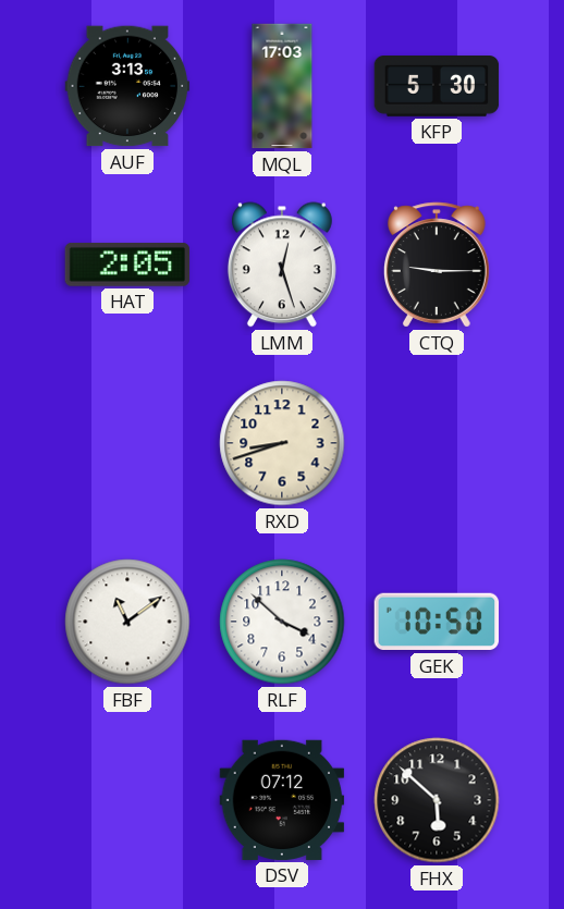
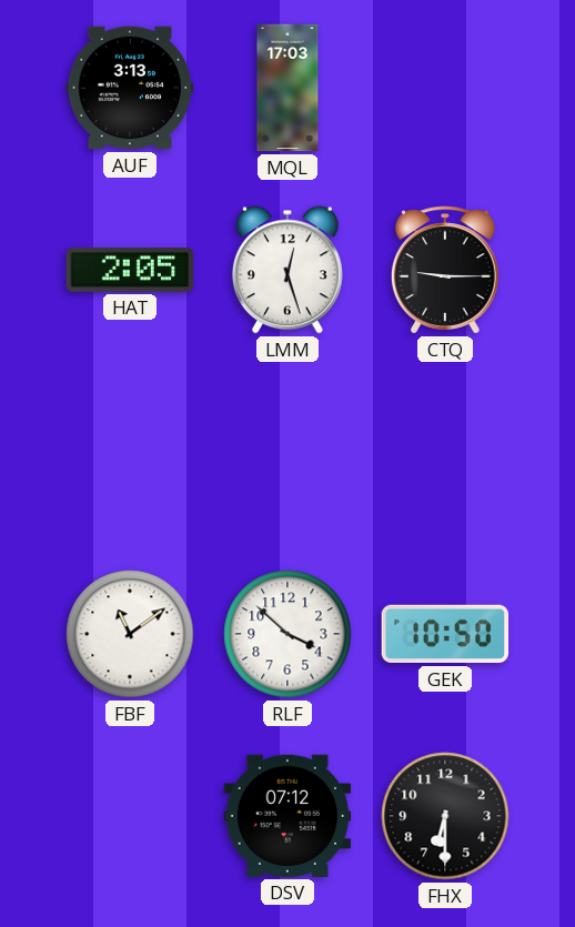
KFP: 5:30 -> none (437, 86)
RXD: 8:42 -> none (282, 443)
FHX: 5:52 -> 6:30 (445, 816)
